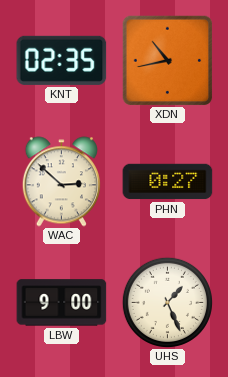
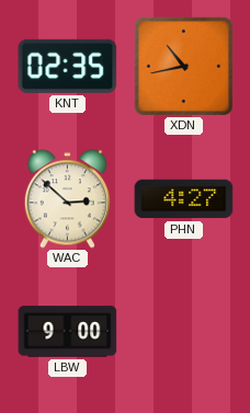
PHN: 0:27 -> 4:27 (184, 199)
UHS: 1:26 -> none (167, 302)
